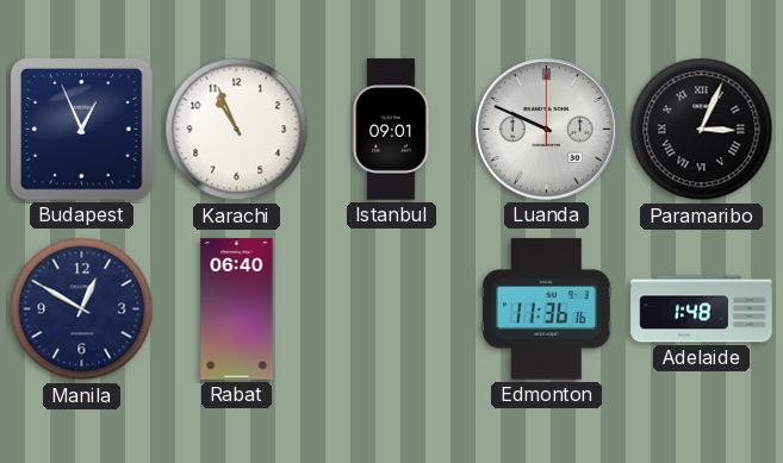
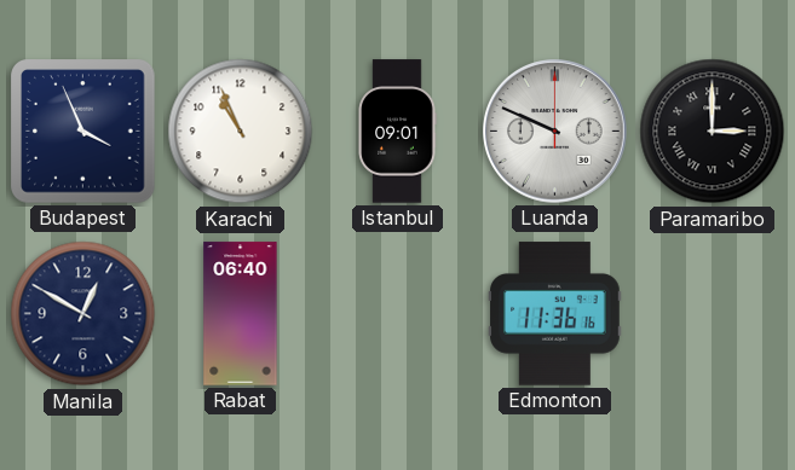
Budapest: 12:56 -> 3:56 (83, 132)
Paramaribo: 3:04 -> 3:00 (713, 132)
Adelaide: 1:48 -> none (702, 309)
